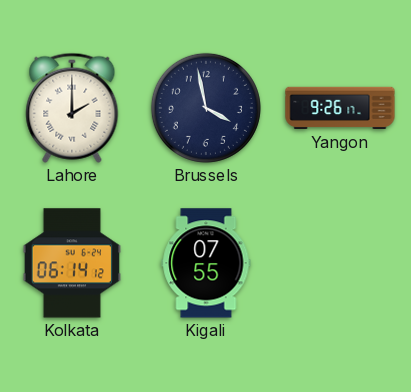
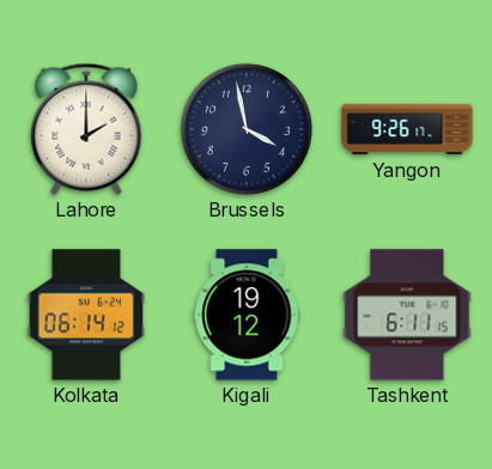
Kigali: 07:55 -> 19:12 (247, 315)
Tashkent: none -> 6:11 (407, 315)
